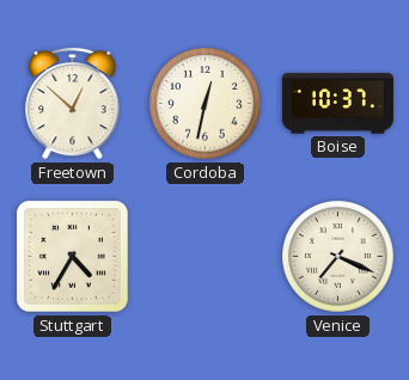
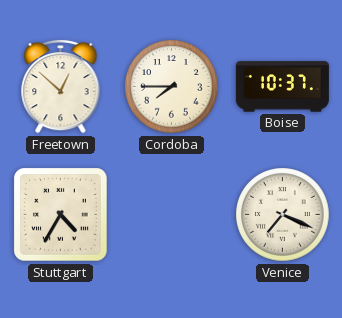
Cordoba: 12:32 -> 7:45 (172, 87)
